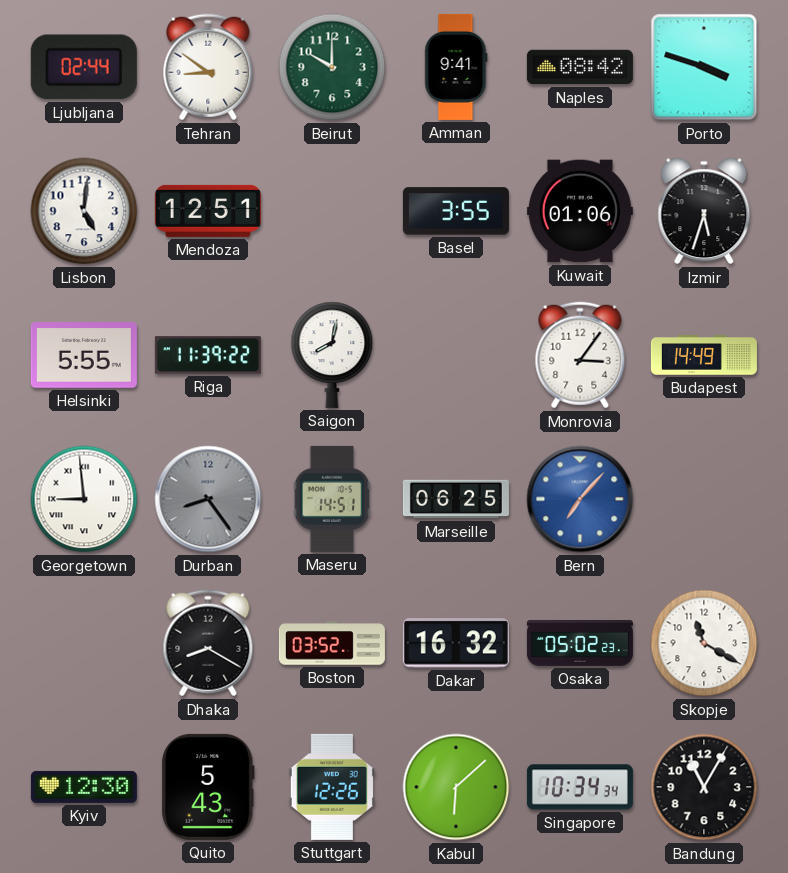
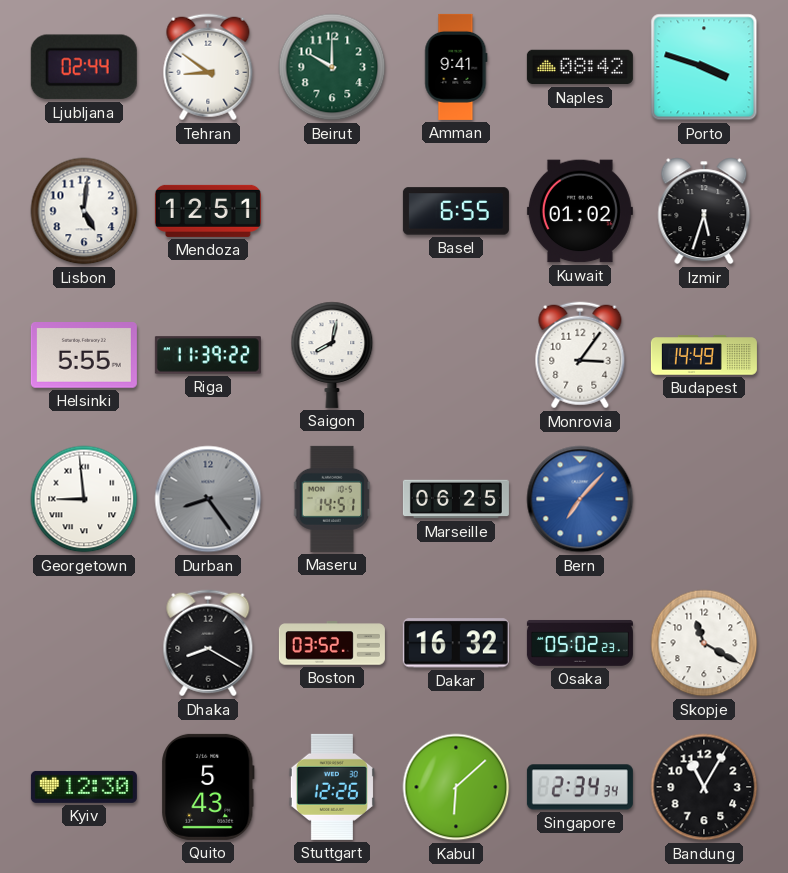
Basel: 3:55 -> 6:55 (456, 211)
Kuwait: 01:06 -> 01:02 (580, 211)
Singapore: 10:34 -> 2:34 (580, 787)
